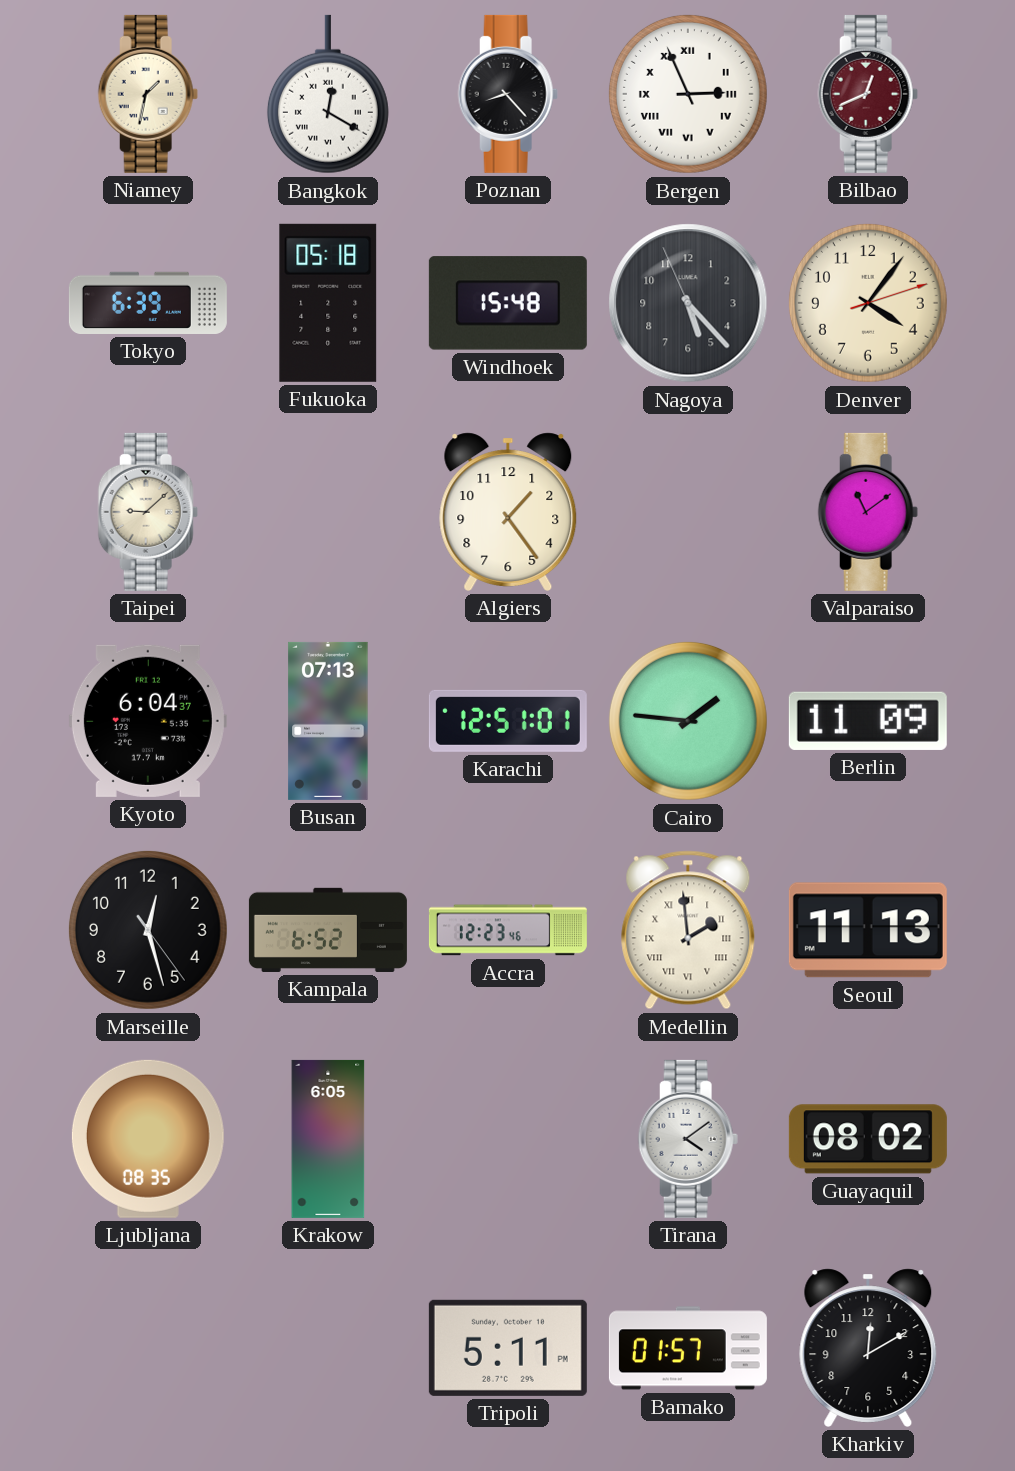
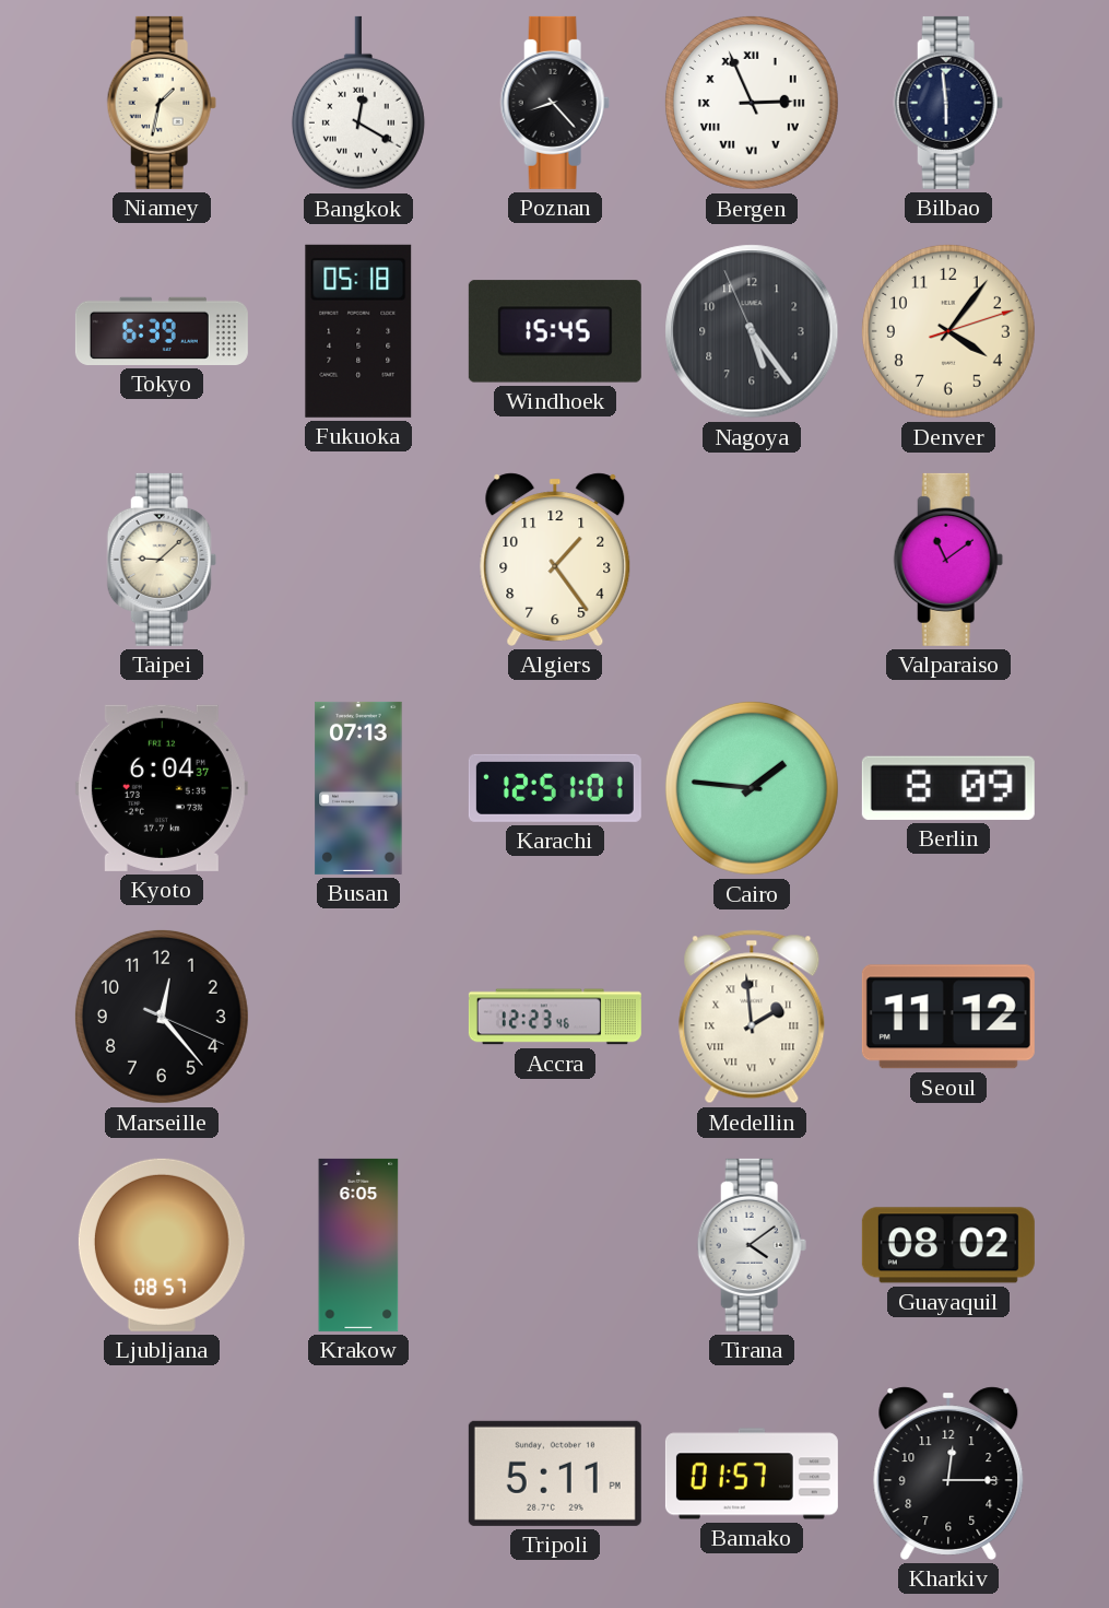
Bilbao: 12:41 -> 5:59 (948, 103)
Bilbao dial: burgundy -> navy (948, 103)
Windhoek: 15:48 -> 15:45 (555, 331)
Nagoya: 5:22 -> 5:23 (752, 331)
Berlin: 11:09 -> 8:09 (948, 788)
Marseille: 12:27 -> 12:23 (162, 1017)
Kampala: 6:52 -> none (328, 930)
Seoul: 11:13 -> 11:12 (948, 1017)
Ljubljana: 08:35 -> 08:57 (162, 1245)
Kharkiv: 12:10 -> 12:15 (948, 1474)
